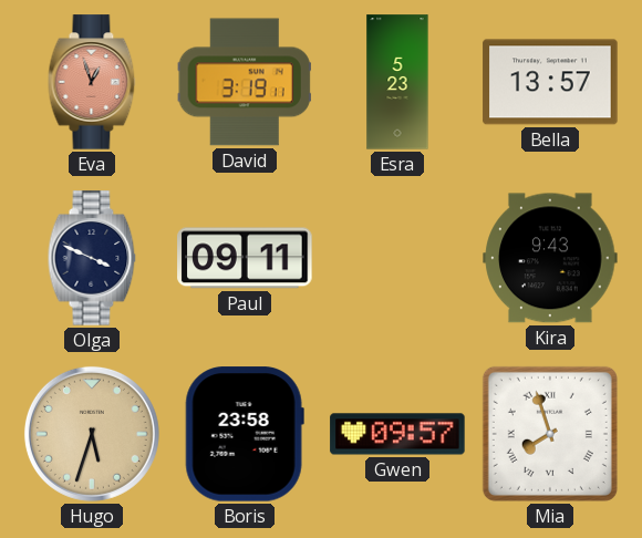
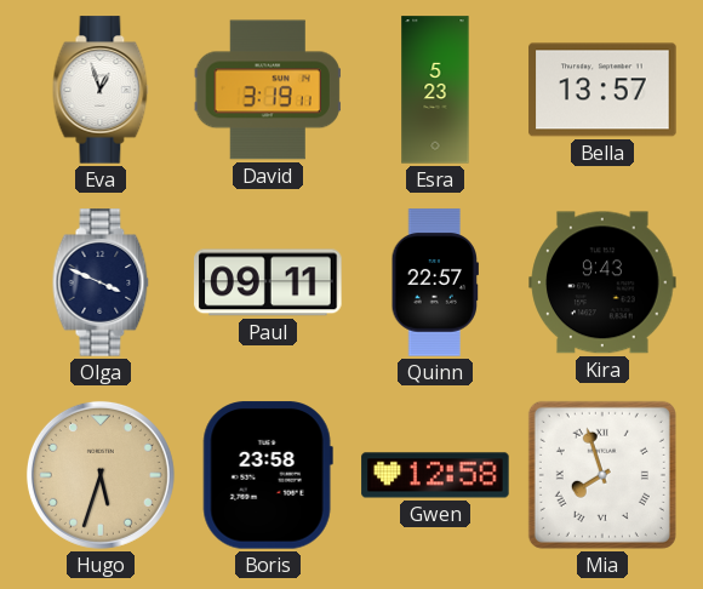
Eva dial: salmon -> white (101, 90)
Quinn: none -> 22:57 (435, 282)
Gwen: 09:57 -> 12:58 (435, 475)
